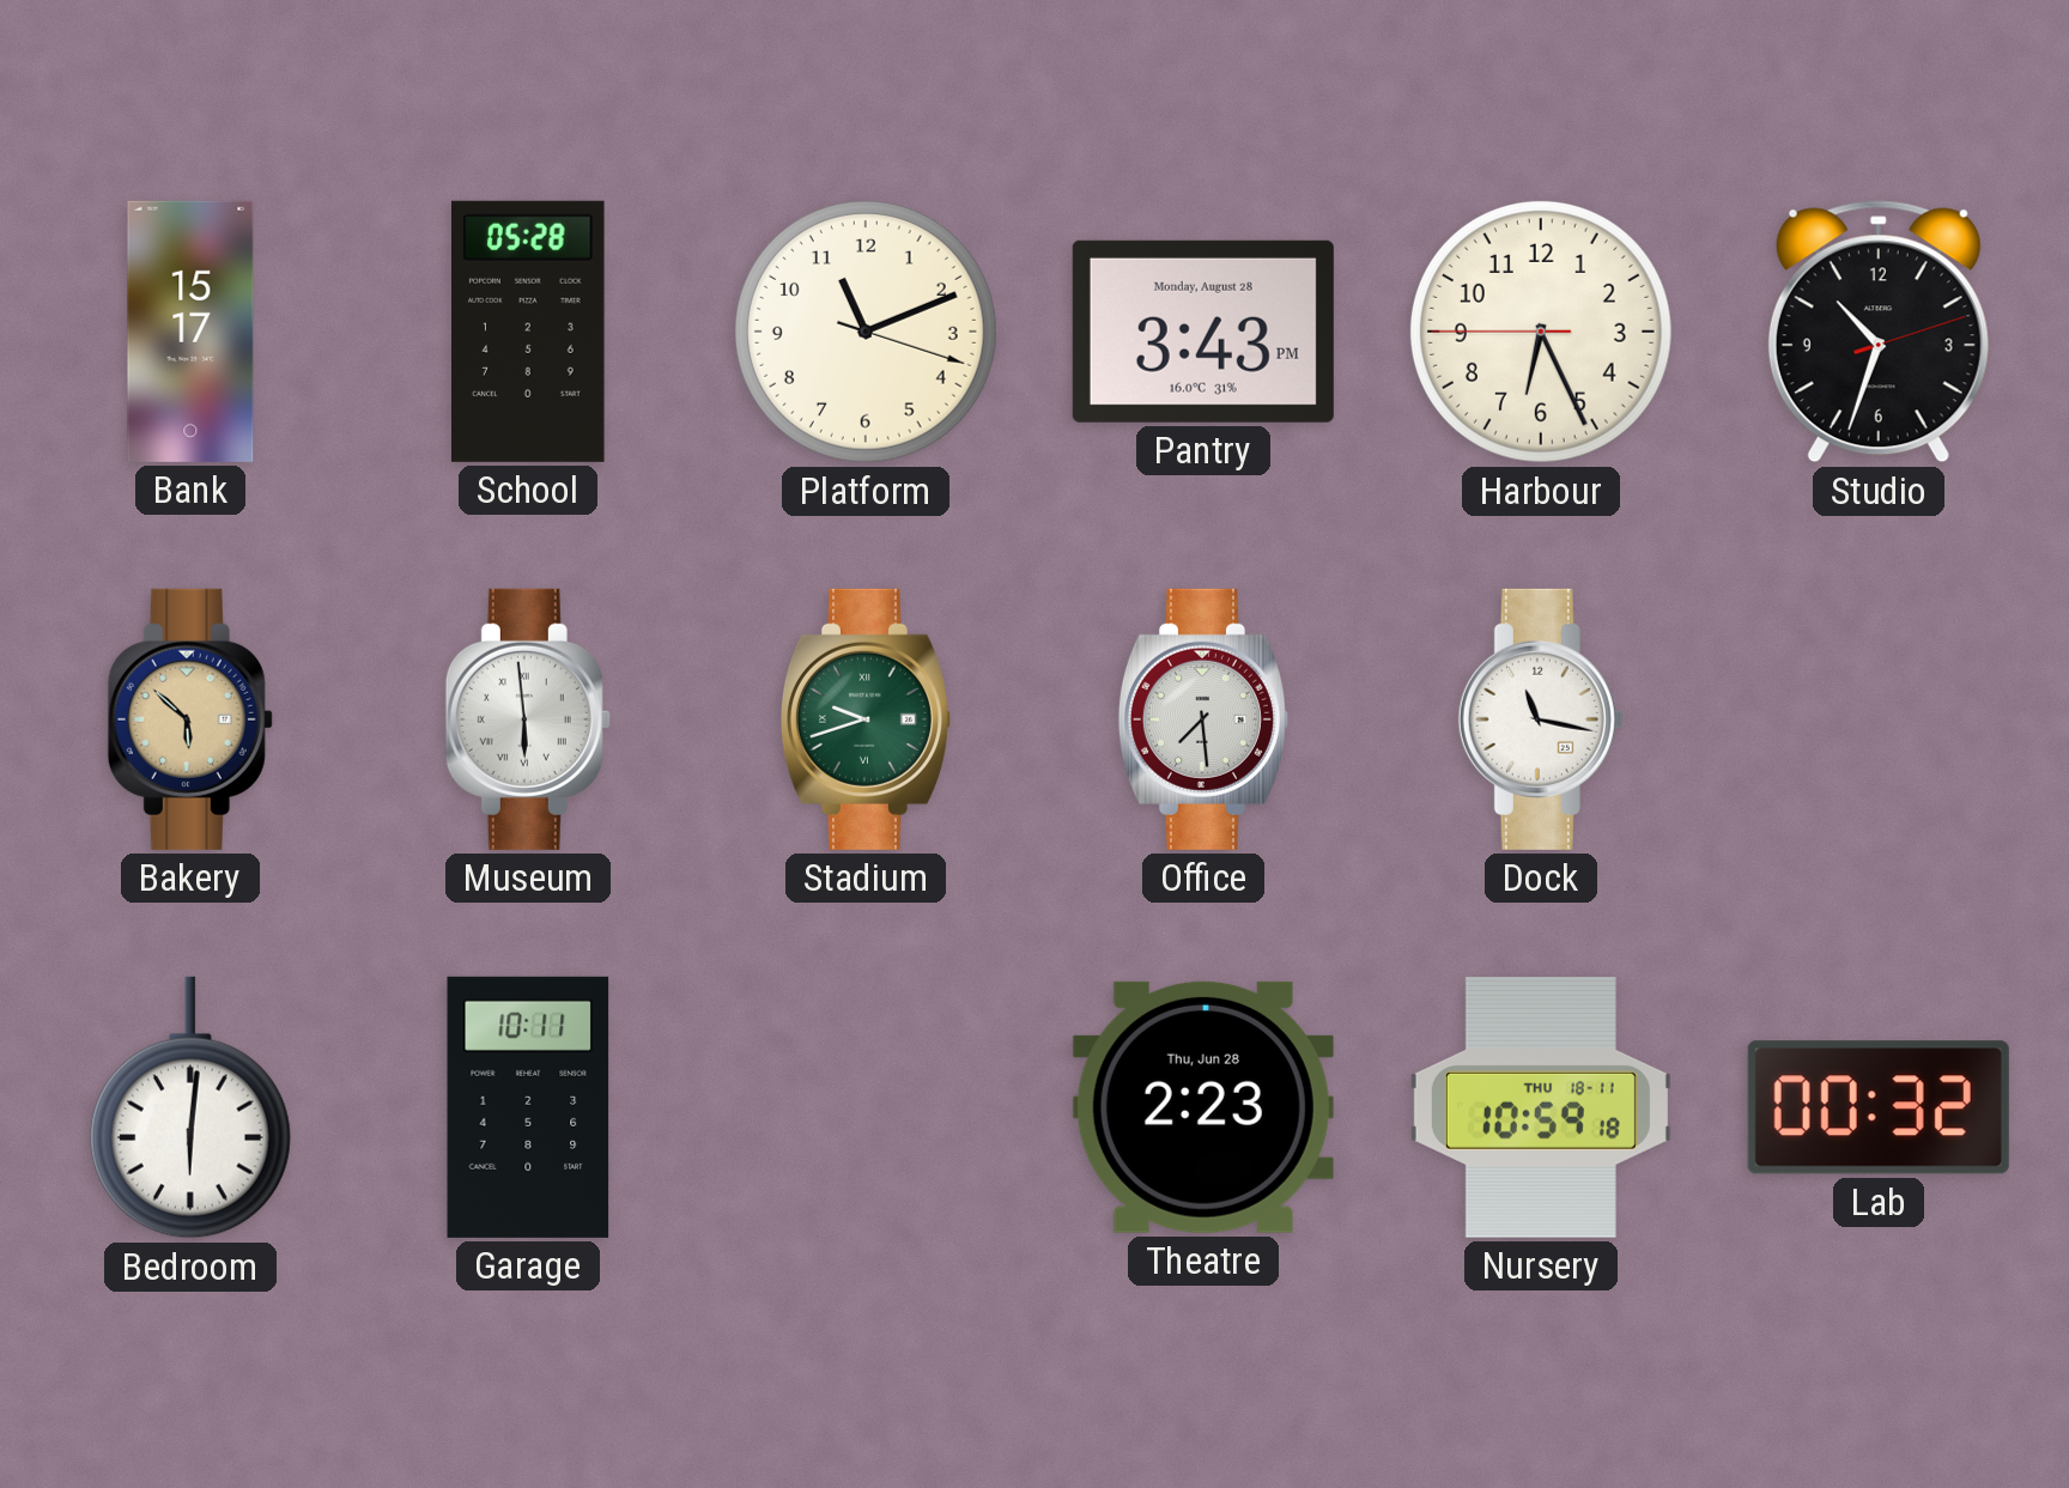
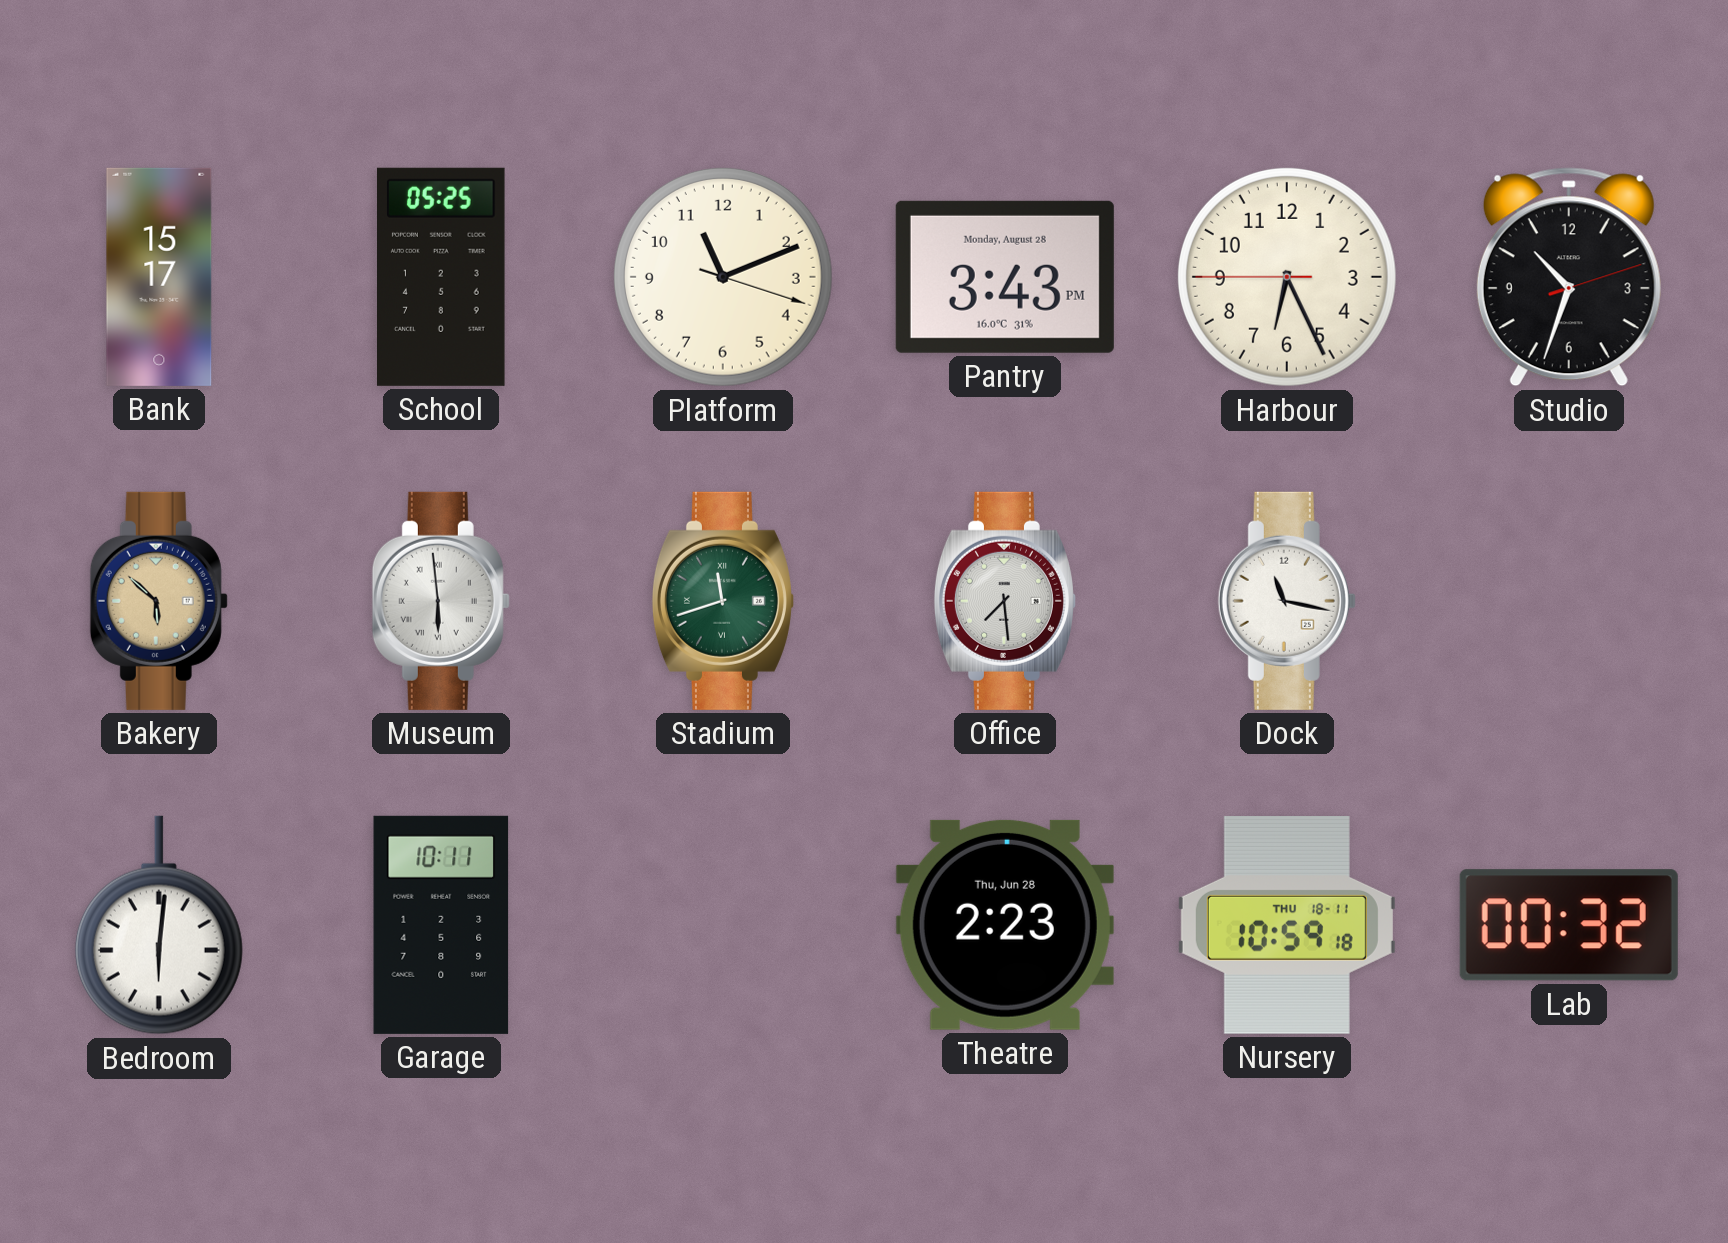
School: 05:28 -> 05:25 (442, 277)
Stadium: 9:42 -> 11:42 (723, 601)
